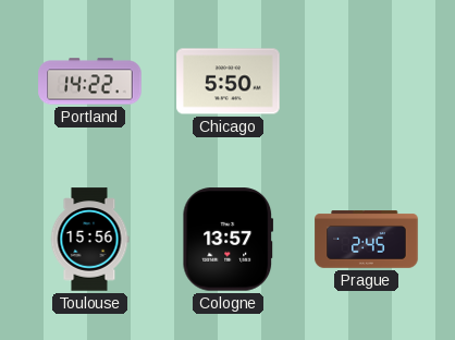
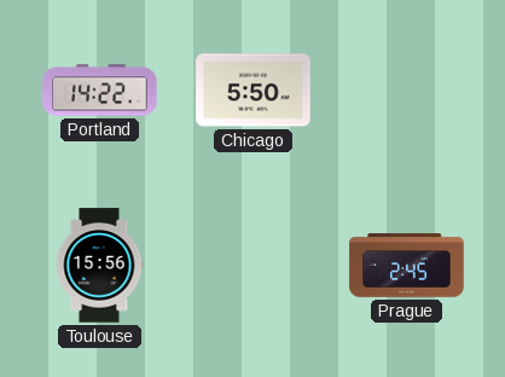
Cologne: 13:57 -> none (229, 240)
